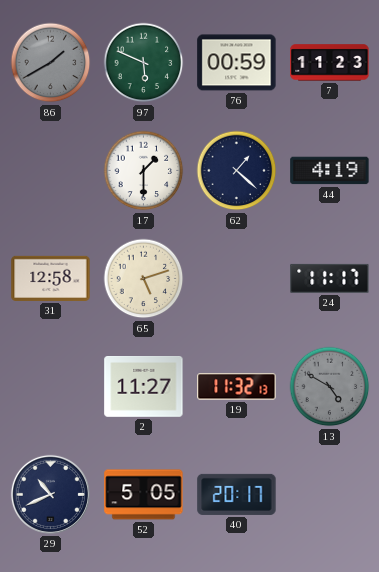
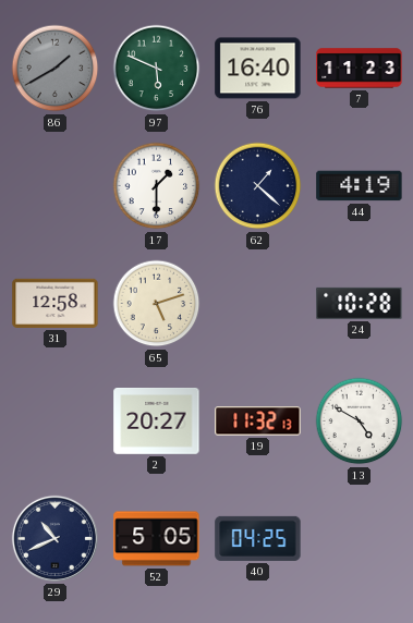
76: 00:59 -> 16:40 (258, 69)
24: 11:17 -> 10:28 (360, 303)
2: 11:27 -> 20:27 (157, 422)
13 dial: grey -> white (360, 422)
40: 20:17 -> 04:25 (258, 538)
